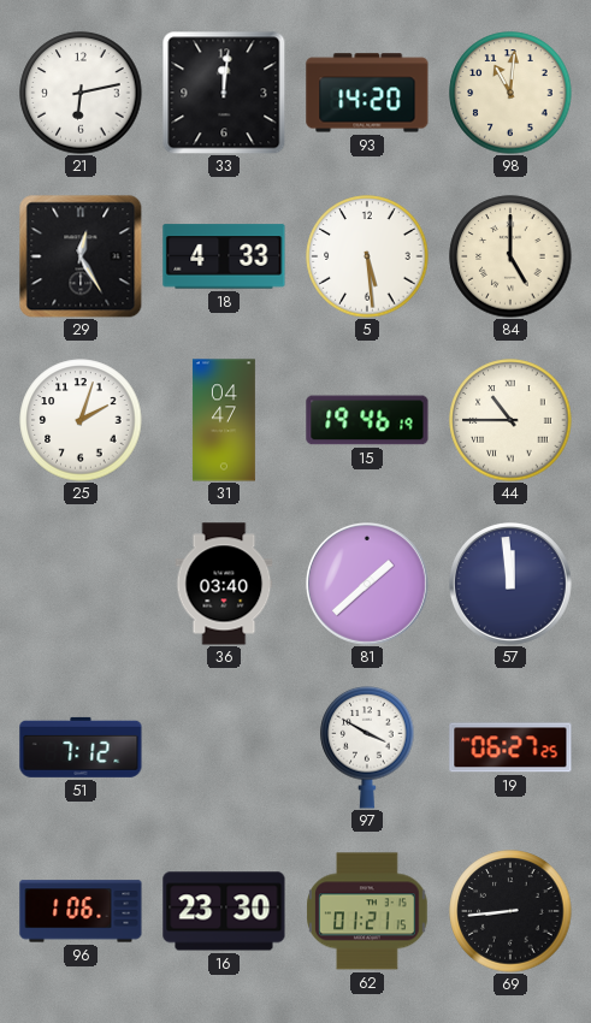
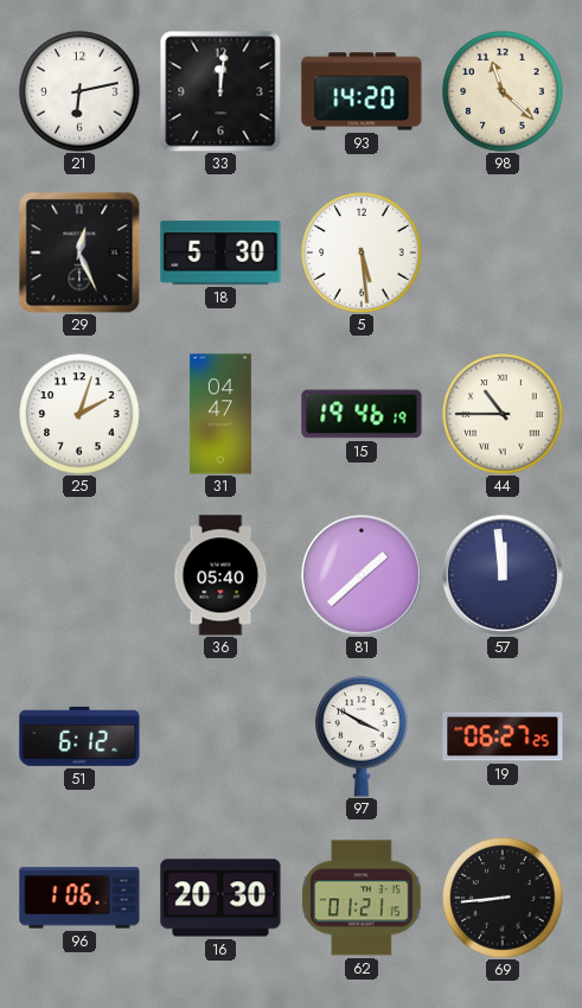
98: 11:01 -> 11:22 (503, 91)
29: 12:25 -> 12:26 (79, 253)
18: 4:33 -> 5:30 (220, 253)
84: 5:00 -> none (510, 256)
36: 03:40 -> 05:40 (220, 575)
51: 7:12 -> 6:12 (79, 736)
16: 23:30 -> 20:30 (220, 898)
